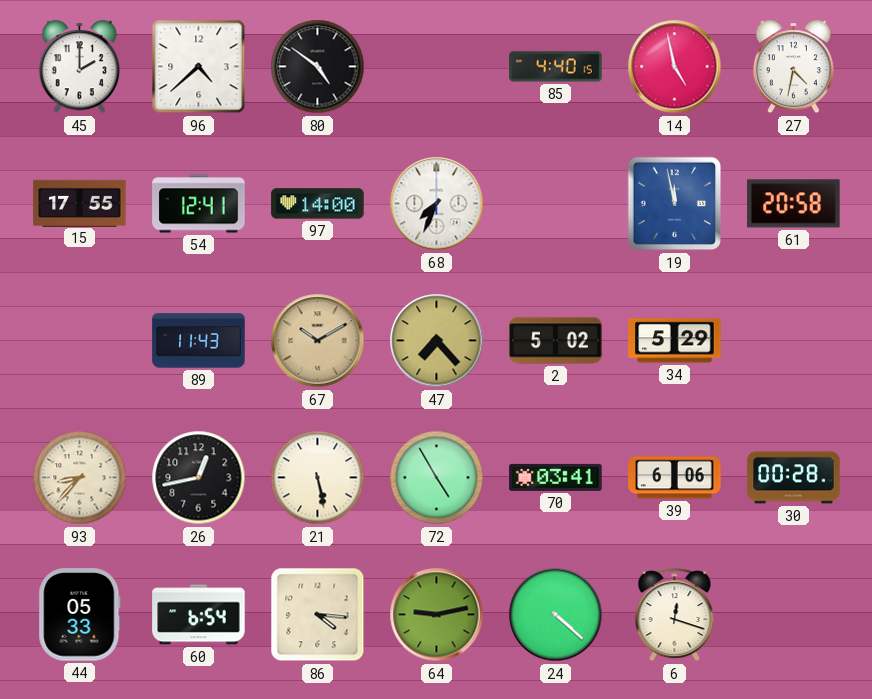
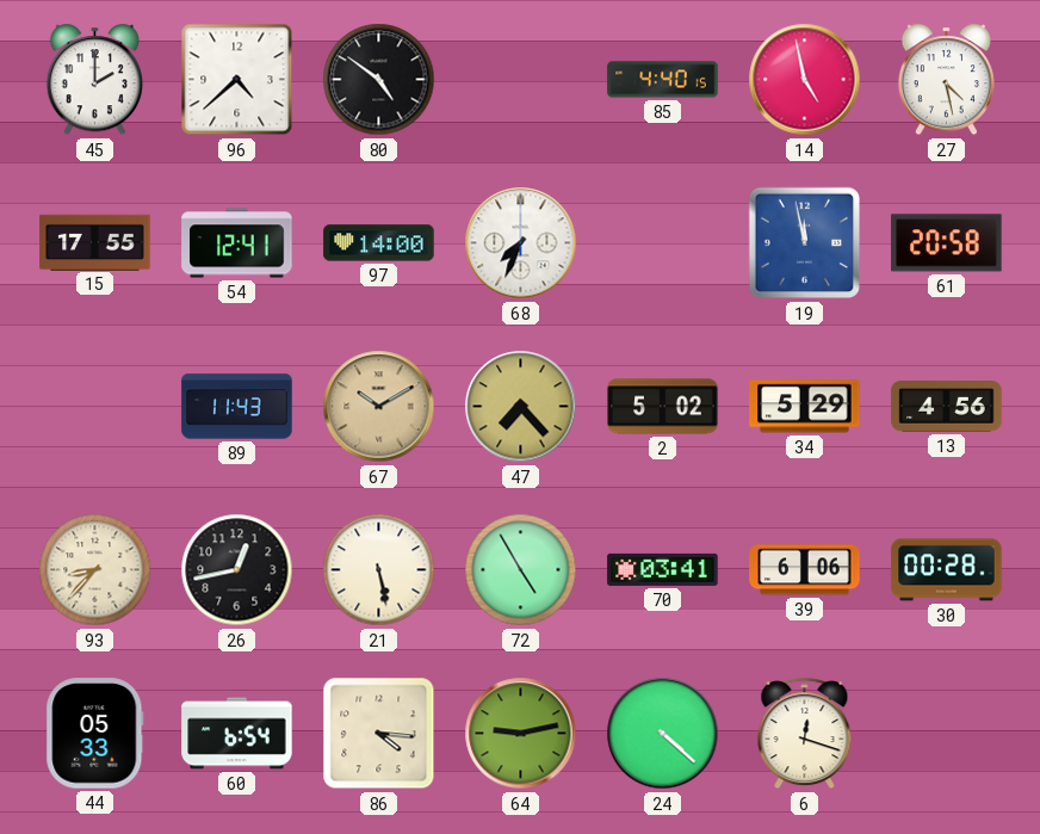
27: 4:32 -> 4:28 (946, 80)
13: none -> 4:56 (947, 407)
